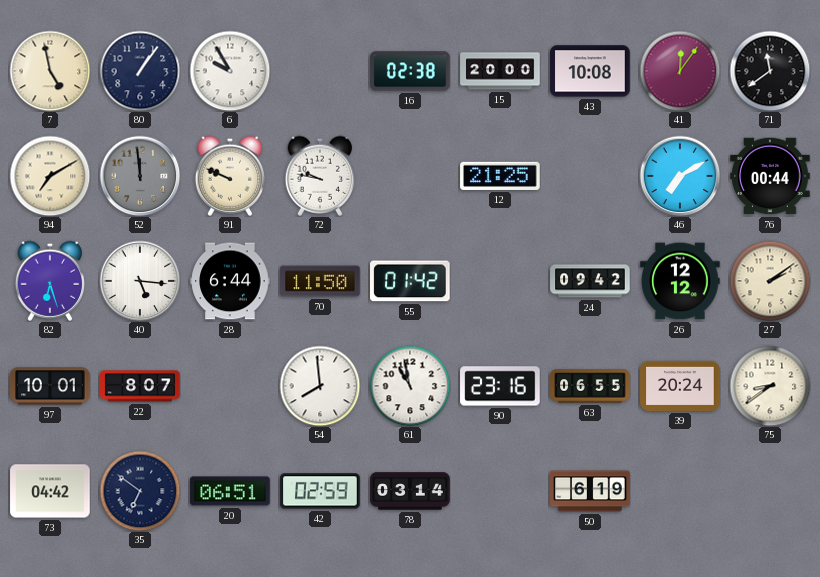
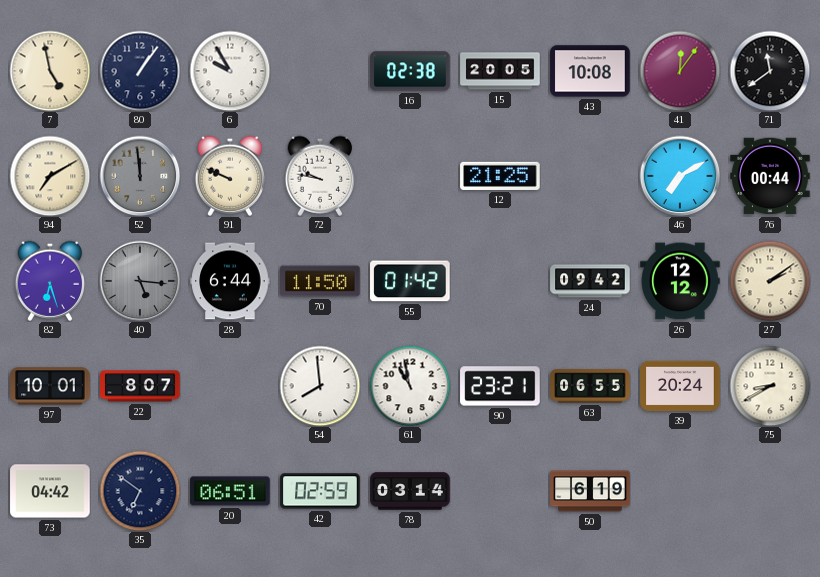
15: 20:00 -> 20:05 (500, 71)
40 dial: white -> grey (140, 281)
90: 23:16 -> 23:21 (500, 386)
75: 8:39 -> 8:40 (770, 386)
